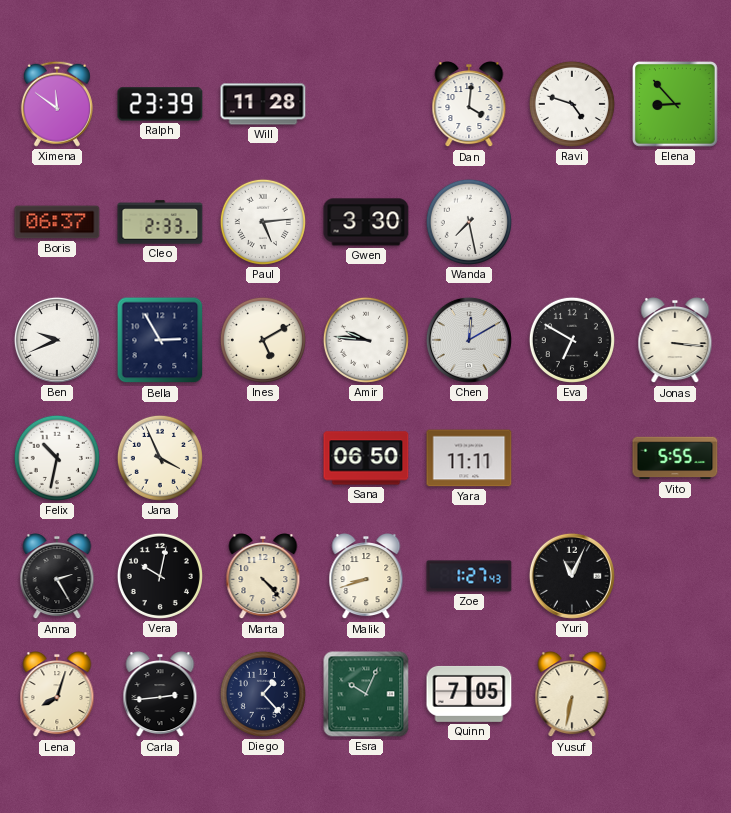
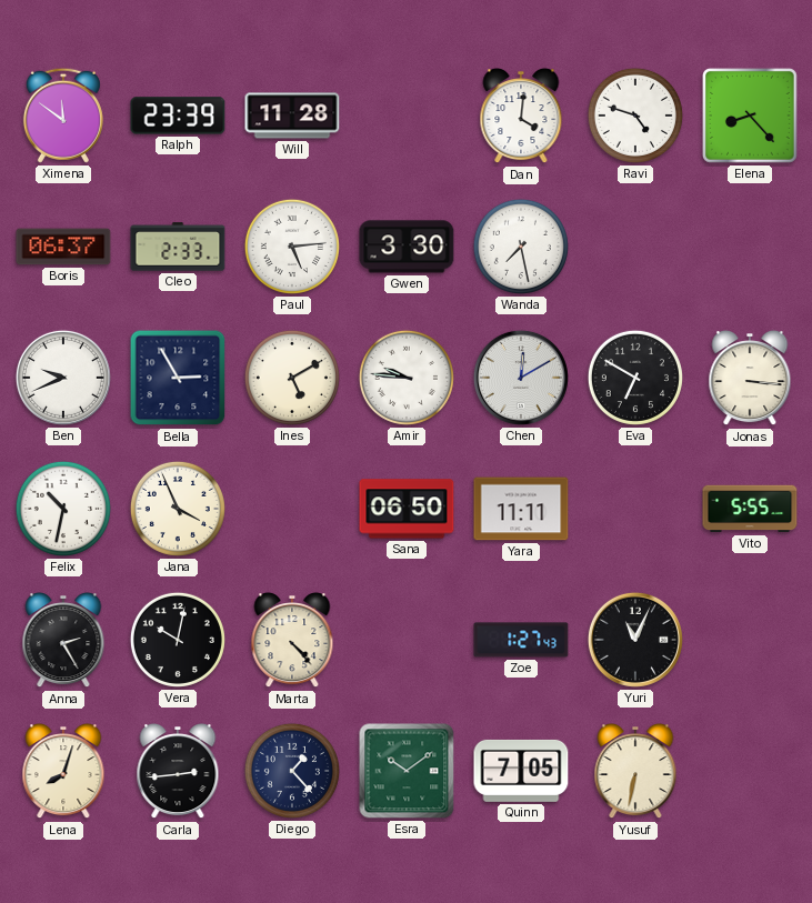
Elena: 8:53 -> 8:23 (751, 117)
Malik: 8:42 -> none (366, 577)
Esra: 10:04 -> 10:09 (407, 771)
